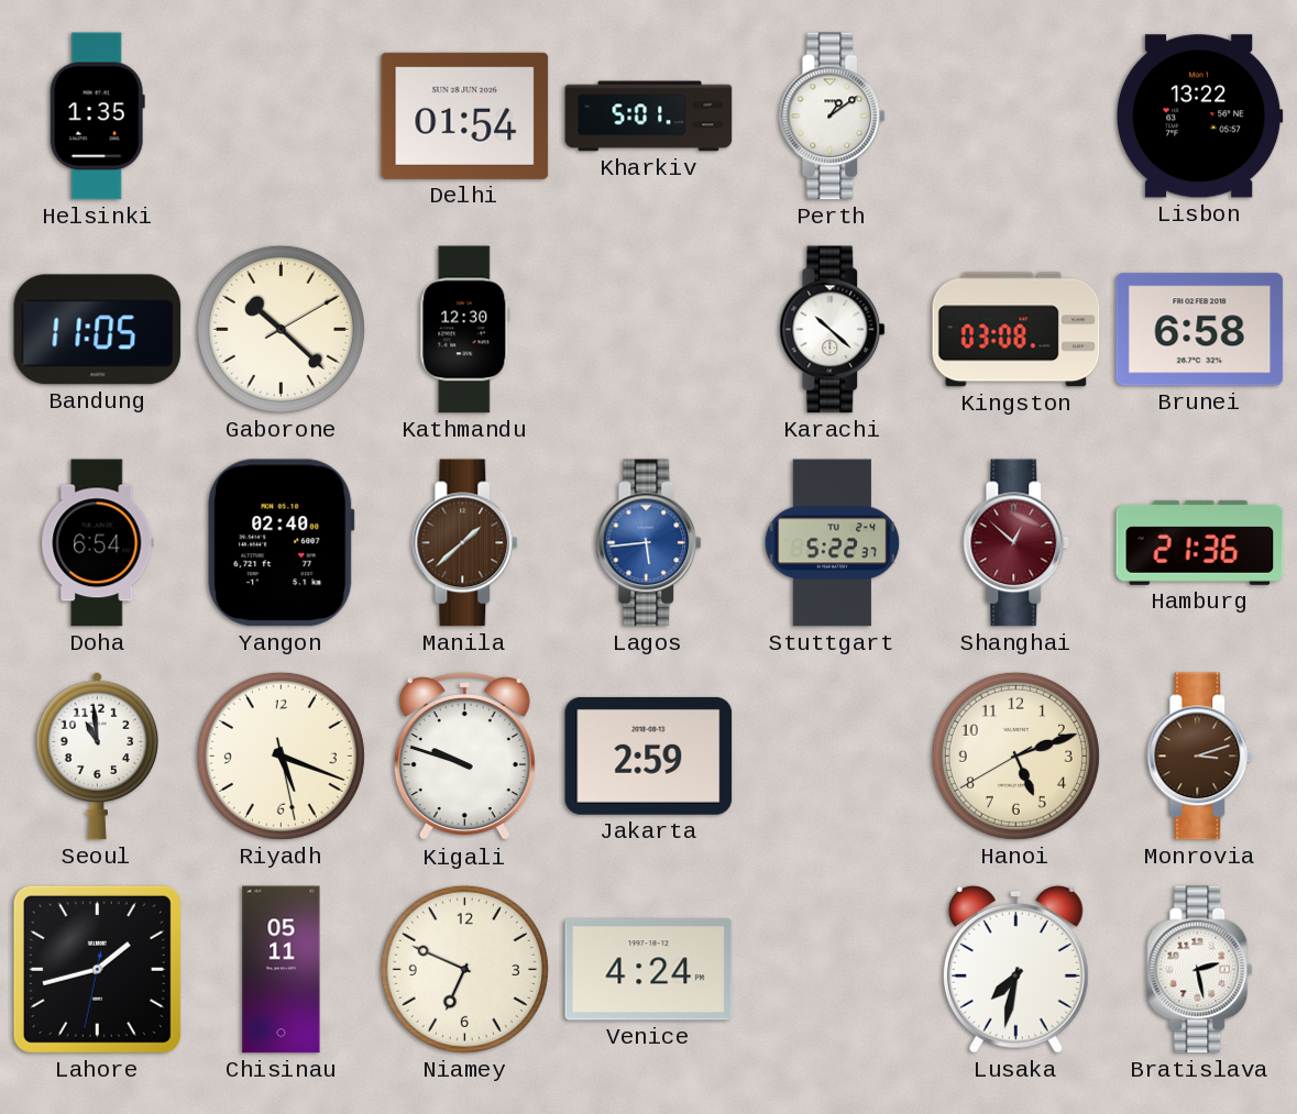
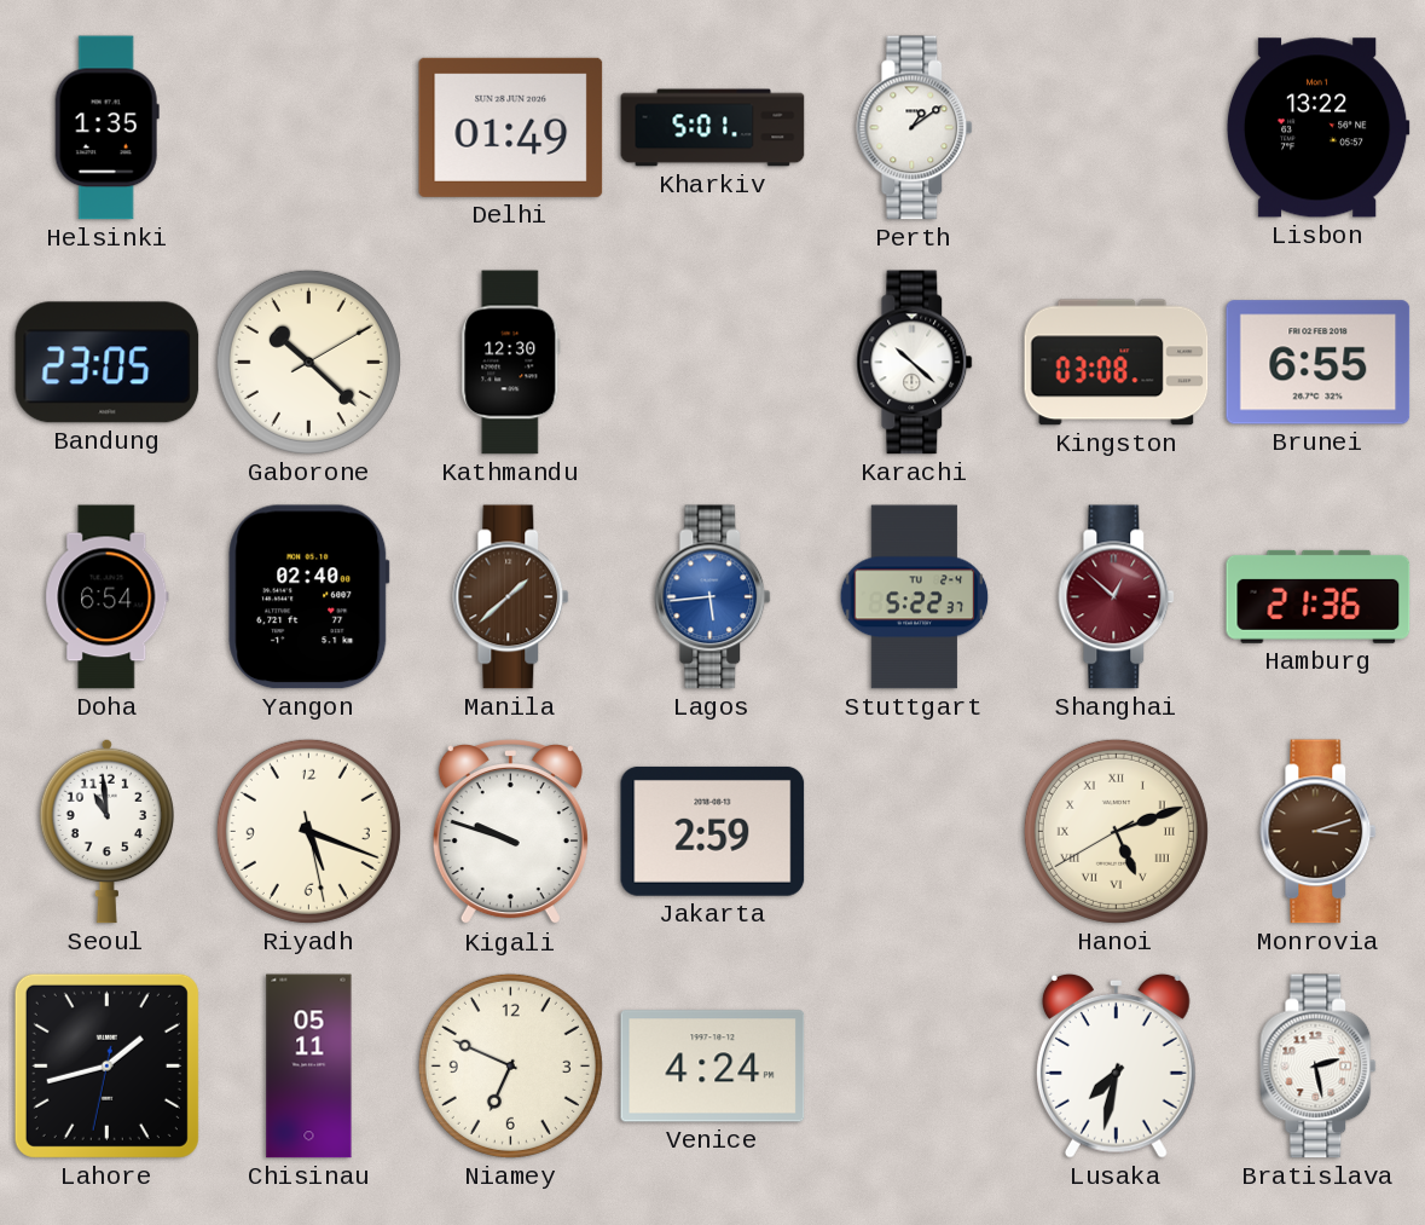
Delhi: 01:54 -> 01:49 (511, 127)
Bandung: 11:05 -> 23:05 (108, 363)
Brunei: 6:58 -> 6:55 (1319, 363)
Hanoi numerals: Arabic -> Roman (1116, 831)
